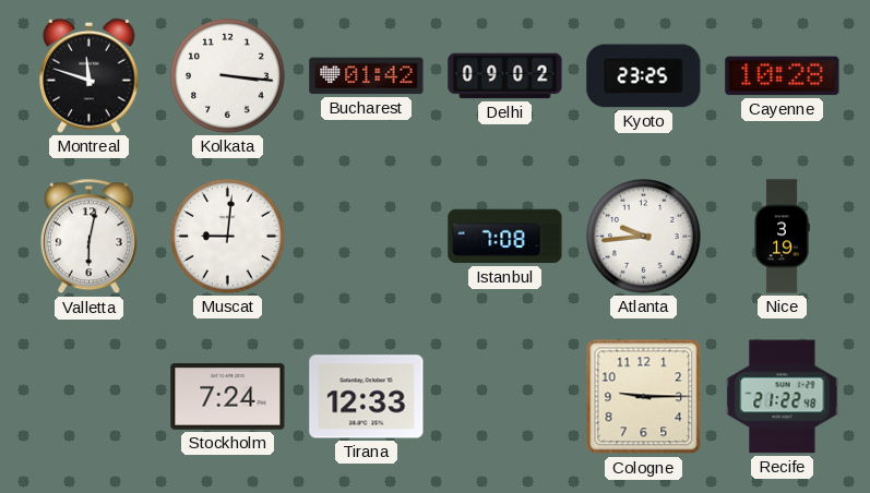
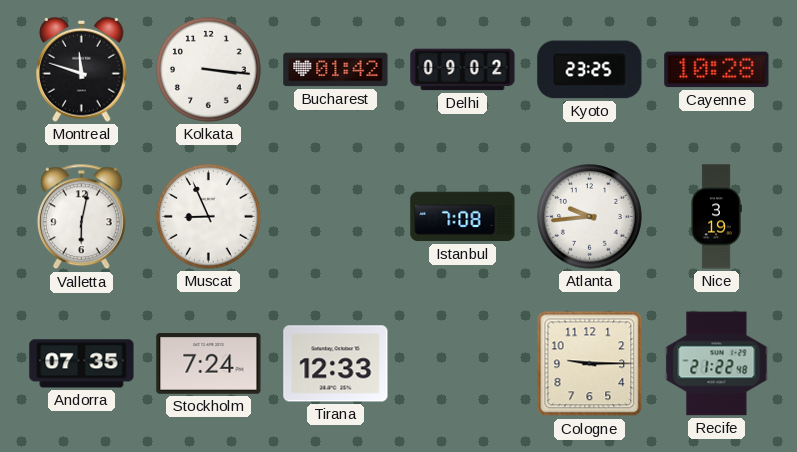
Muscat: 9:01 -> 8:56 (209, 217)
Andorra: none -> 07:35 (82, 364)
